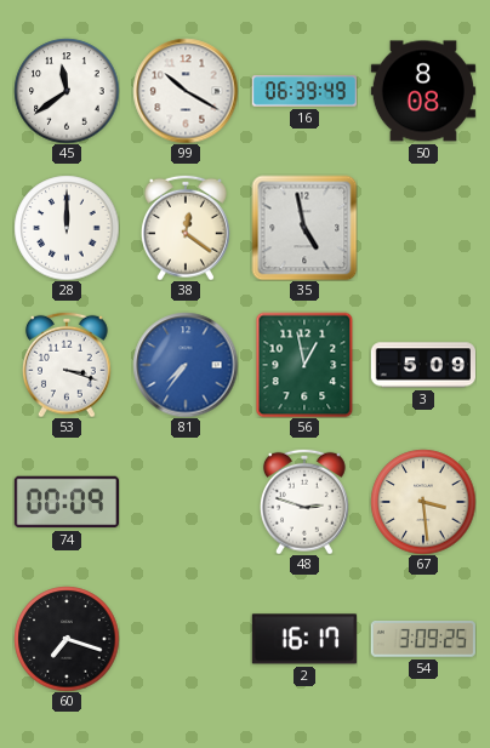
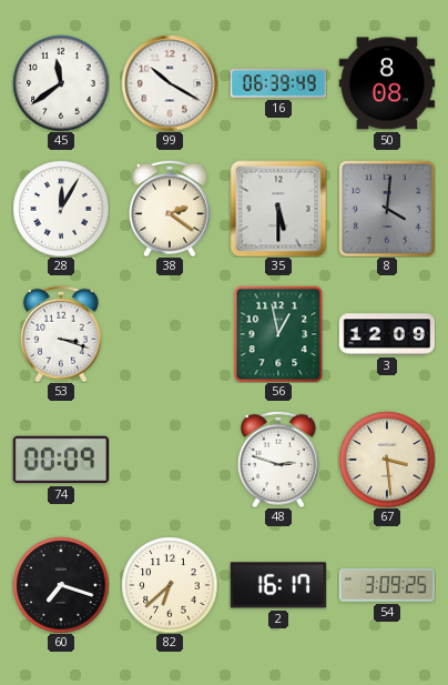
28: 12:00 -> 12:05 (61, 209)
38: 12:21 -> 2:21 (171, 209)
35: 4:58 -> 5:30 (278, 209)
8: none -> 4:01 (387, 209)
81: 7:36 -> none (186, 365)
3: 5:09 -> 12:09 (386, 334)
82: none -> 6:38 (170, 585)
